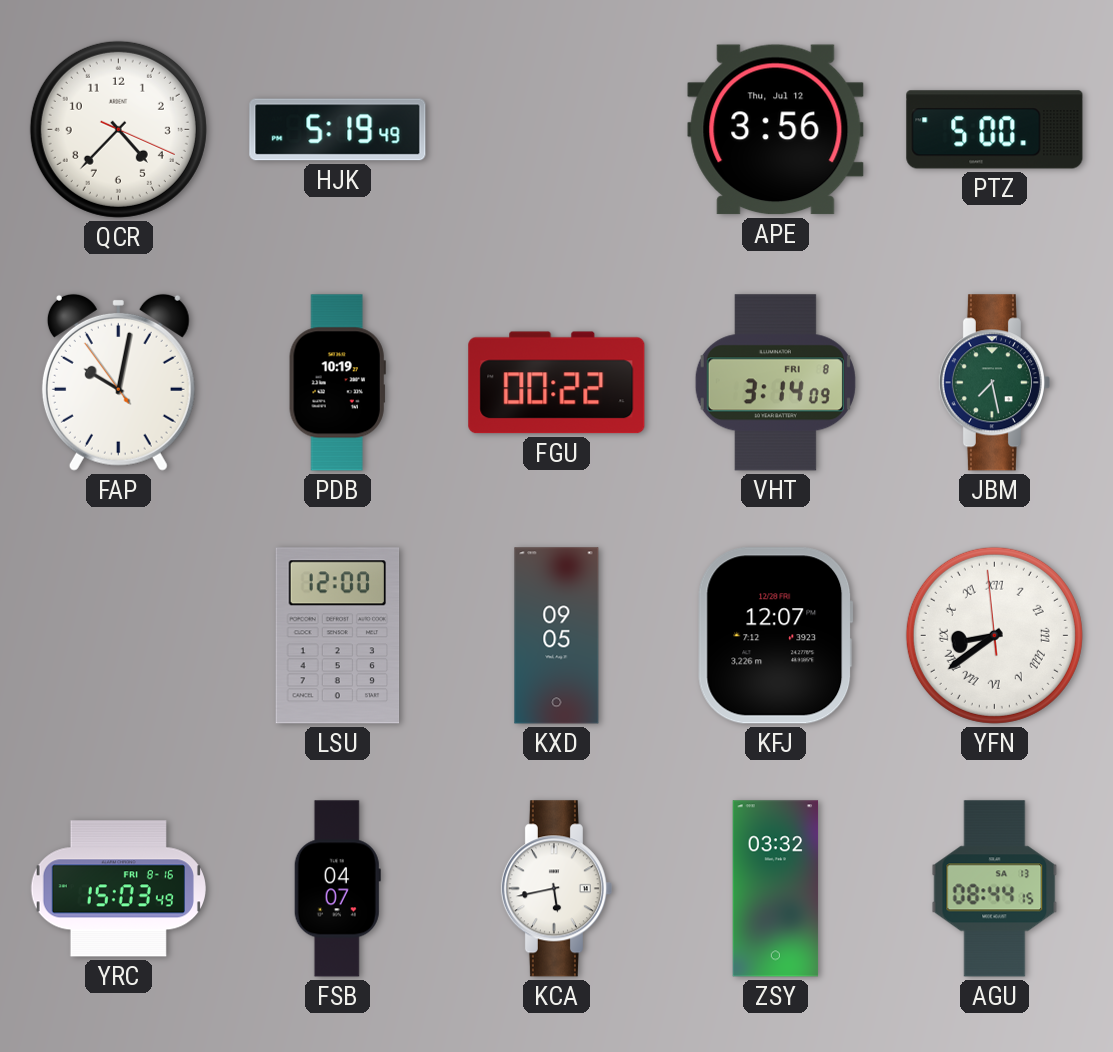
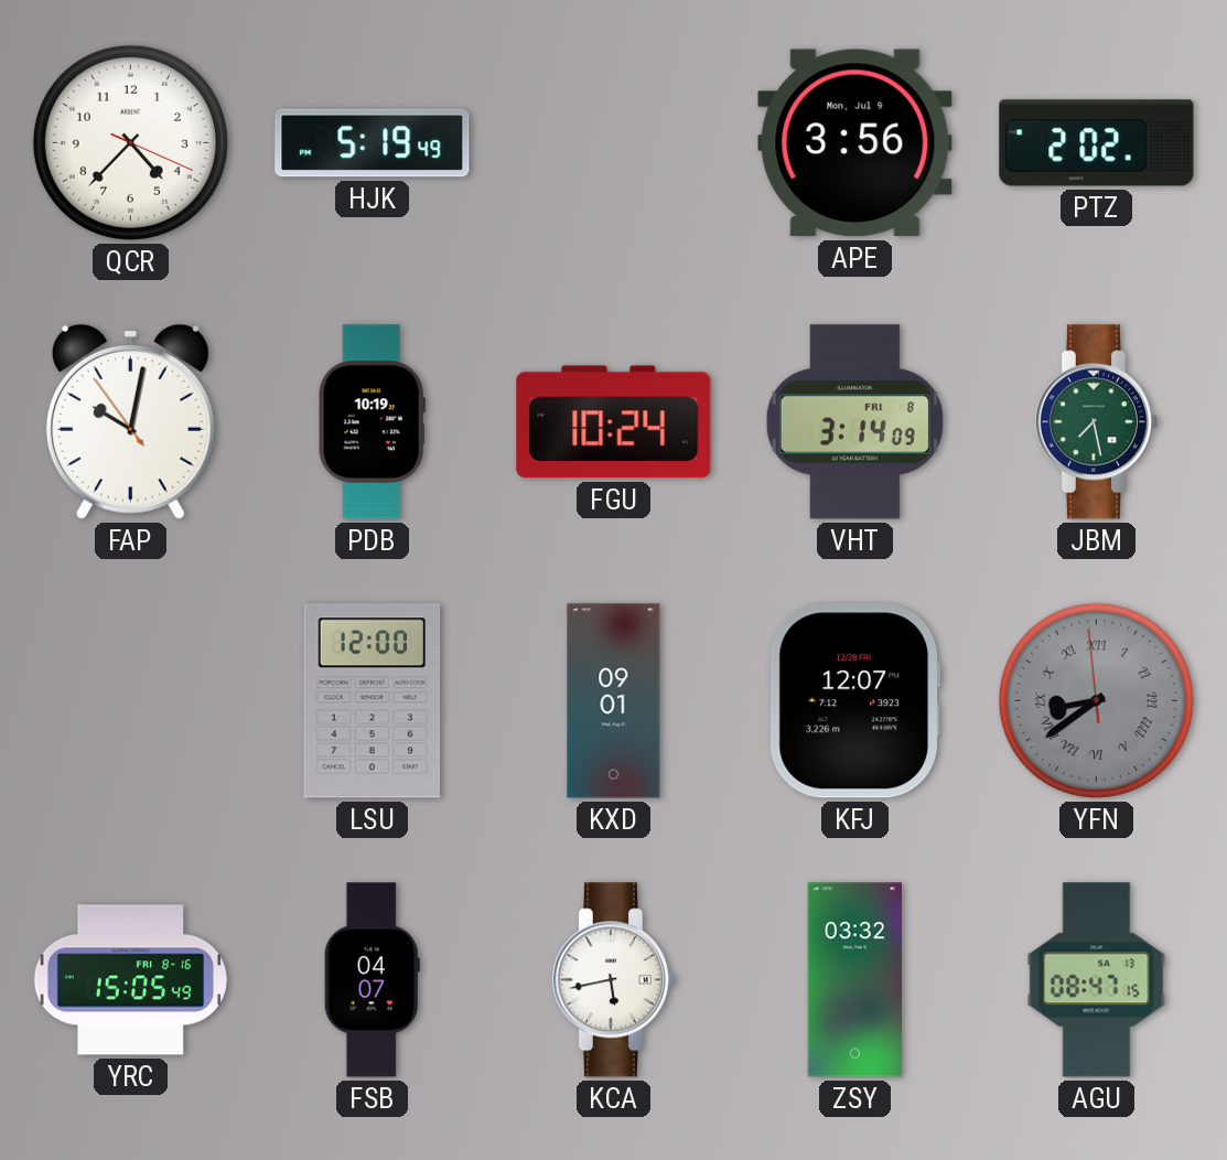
APE date: Thu, Jul 12 -> Mon, Jul 9 (855, 143)
PTZ: 5:00 -> 2:02 (1097, 143)
FGU: 00:22 -> 10:24 (614, 422)
KXD: 09:05 -> 09:01 (614, 701)
YFN dial: white -> grey (1096, 700)
YRC: 15:03 -> 15:05 (130, 980)
AGU: 08:44 -> 08:47 (1097, 980)
